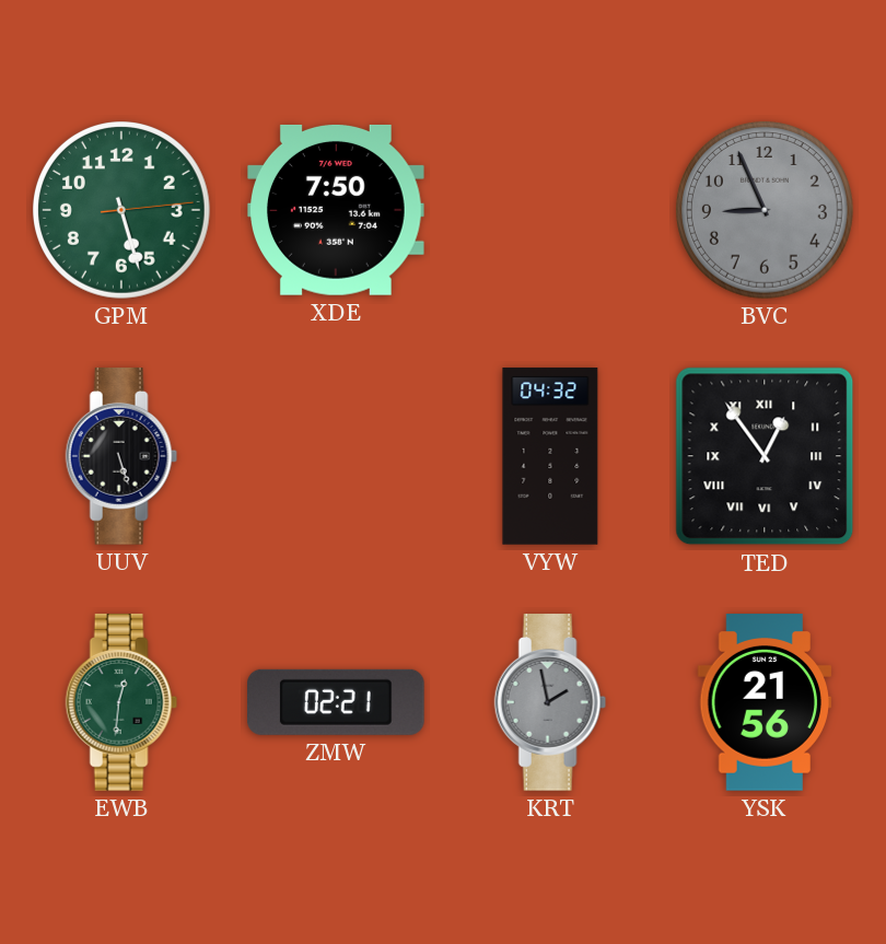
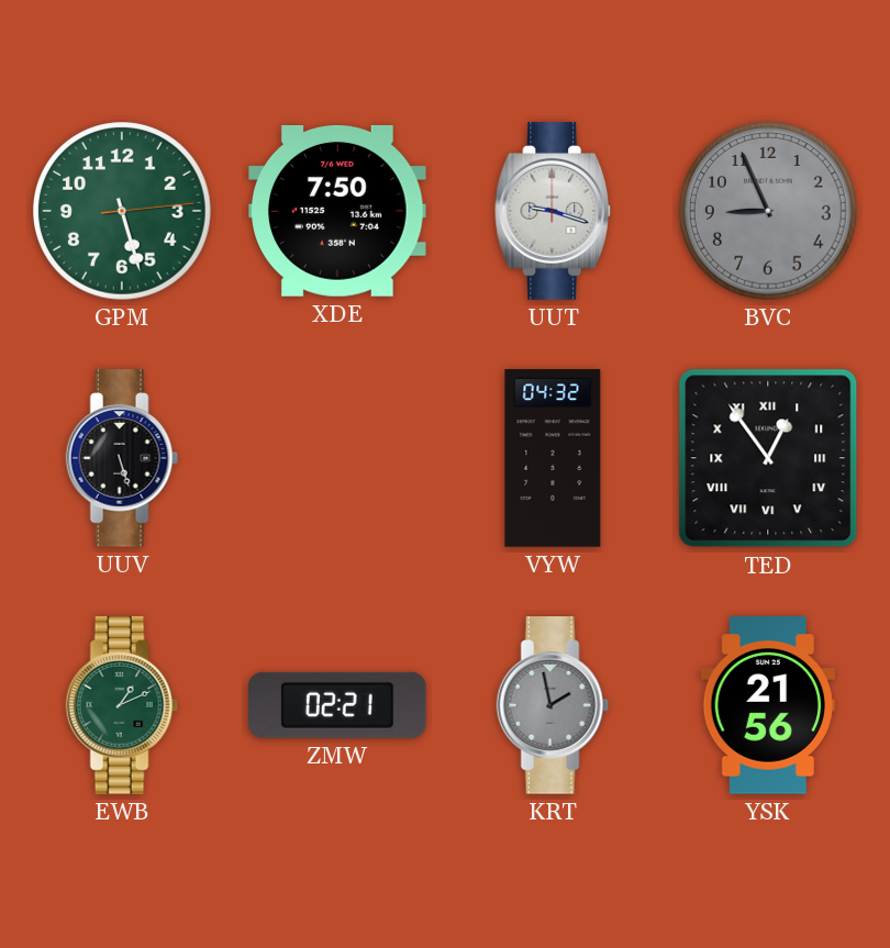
UUT: none -> 9:18 (554, 211)
EWB: 12:31 -> 1:11 (122, 705)
